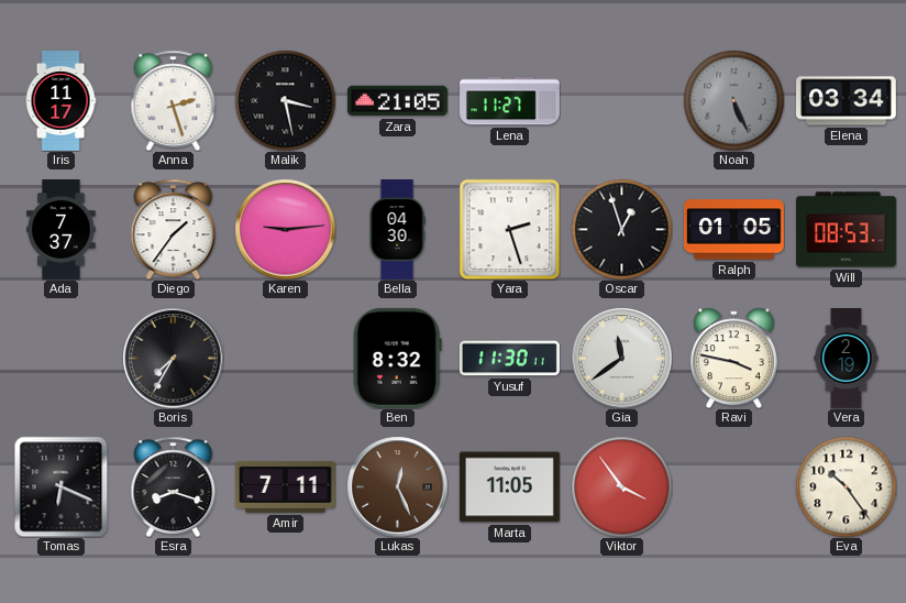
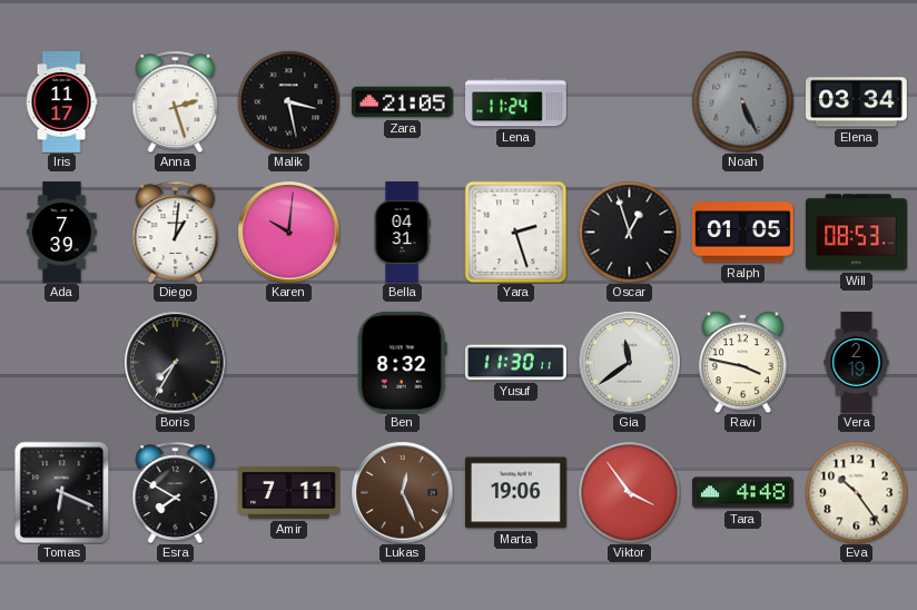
Lena: 11:27 -> 11:24 (516, 102)
Ada: 7:37 -> 7:39 (62, 233)
Diego: 1:36 -> 1:01 (176, 232)
Karen: 9:14 -> 10:01 (288, 232)
Bella: 04:30 -> 04:31 (402, 233)
Esra: 8:18 -> 7:50 (176, 492)
Marta: 11:05 -> 19:06 (515, 493)
Tara: none -> 4:48 (743, 493)
